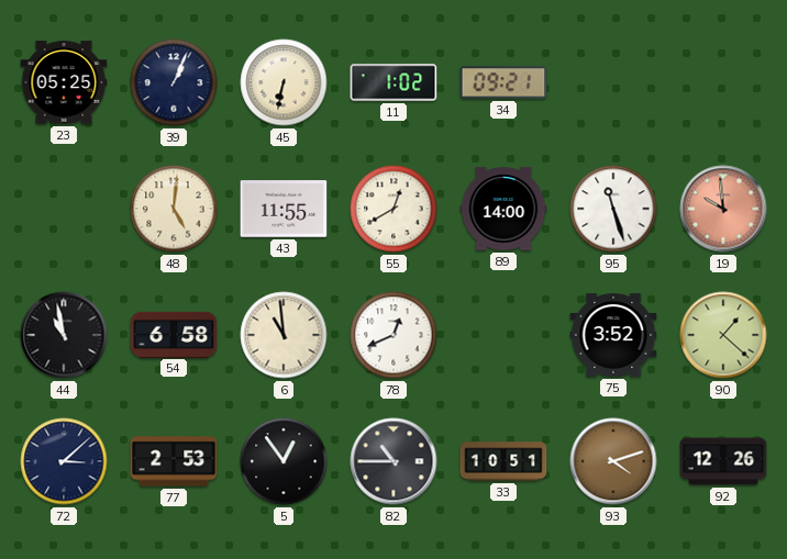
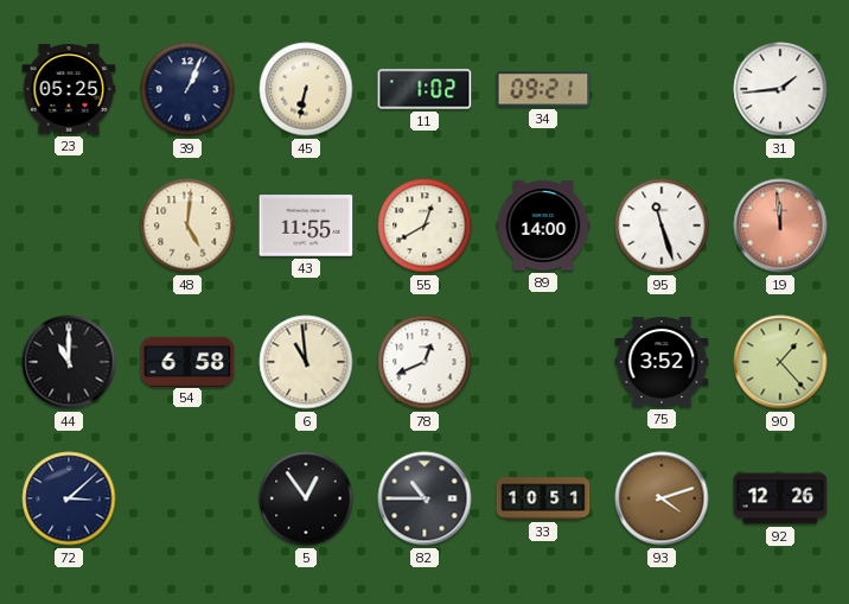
31: none -> 1:44 (780, 89)
19: 9:59 -> 11:59 (780, 225)
44: 10:58 -> 11:00 (69, 362)
90: 1:22 -> 1:23 (780, 362)
77: 2:53 -> none (174, 461)
